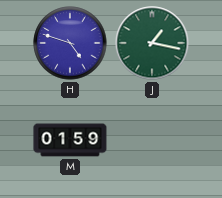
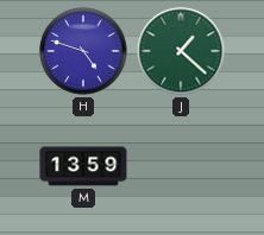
J: 1:17 -> 1:22 (181, 51)
M: 01:59 -> 13:59 (83, 166)
